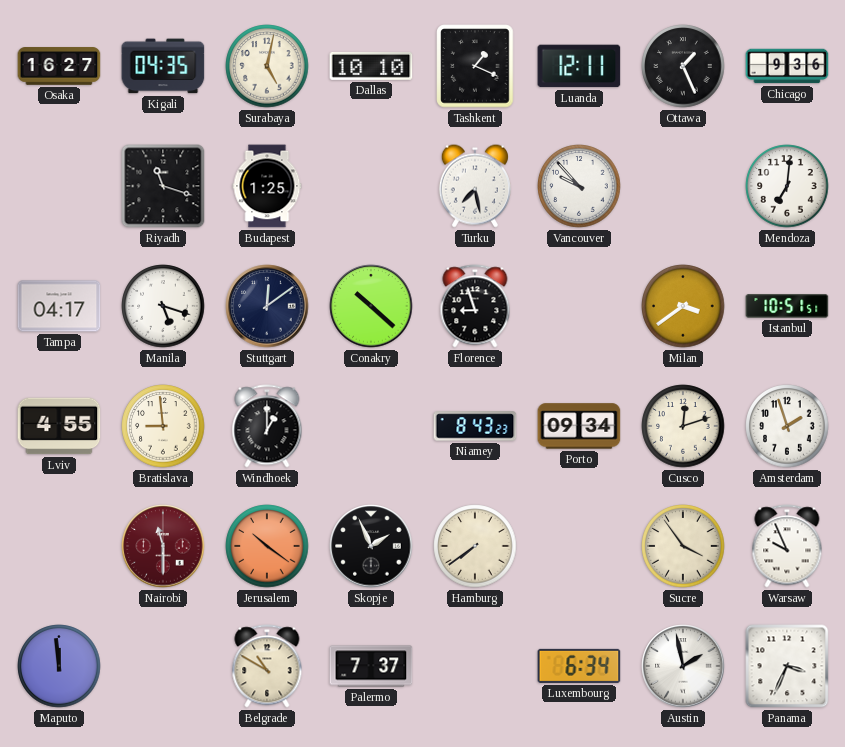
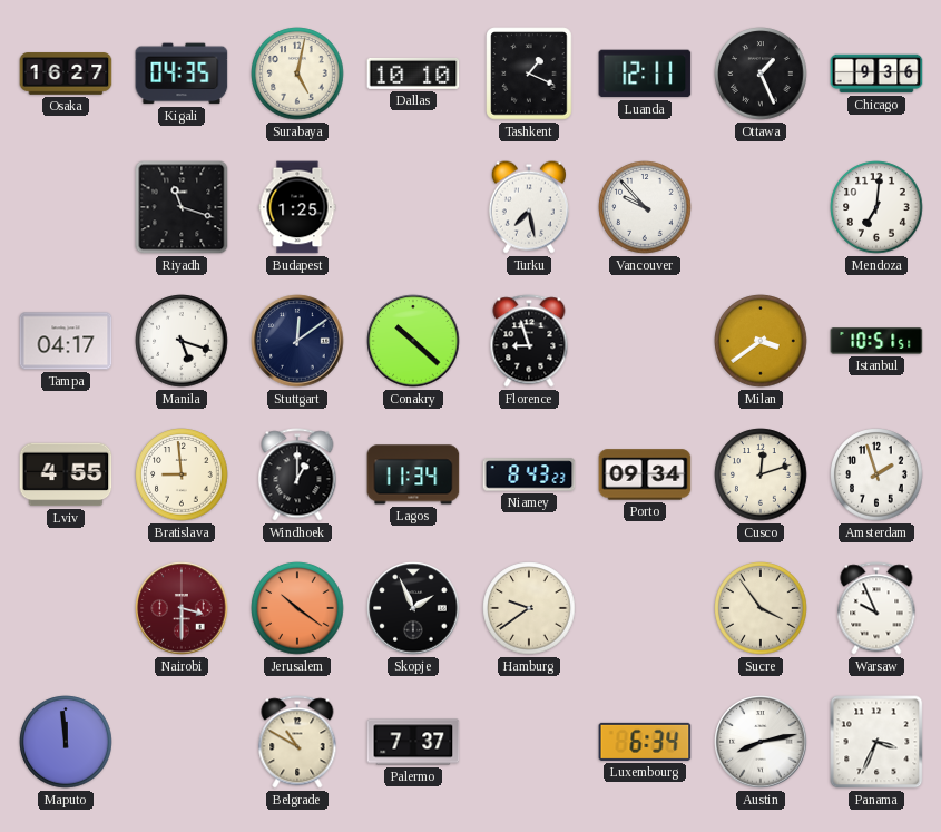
Lagos: none -> 11:34 (413, 474)
Nairobi: 11:30 -> 3:30 (182, 608)
Hamburg: 7:39 -> 9:39 (529, 608)
Austin: 1:58 -> 8:13 (761, 742)
